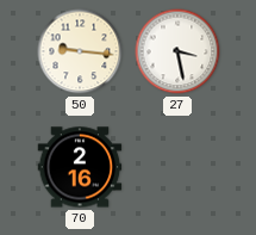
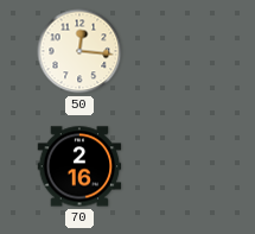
50: 9:16 -> 12:16 (79, 51)
27: 3:28 -> none (177, 51)
